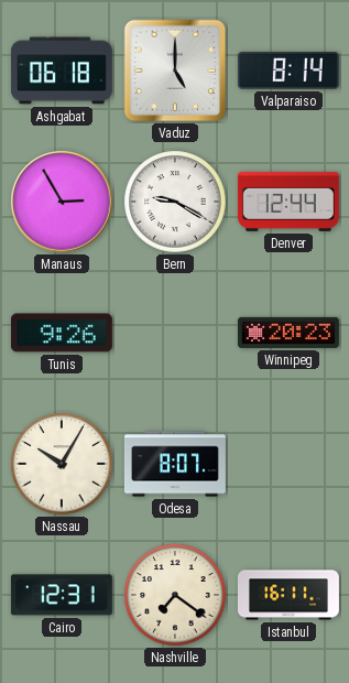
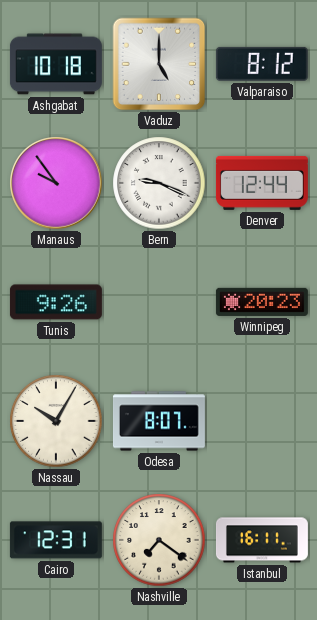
Ashgabat: 06:18 -> 10:18 (56, 64)
Valparaiso: 8:14 -> 8:12 (262, 64)
Manaus: 2:55 -> 9:54 (56, 183)
Bern: 9:20 -> 9:19 (159, 183)
